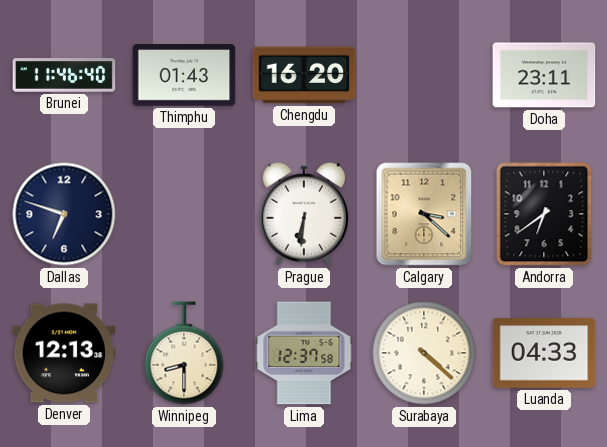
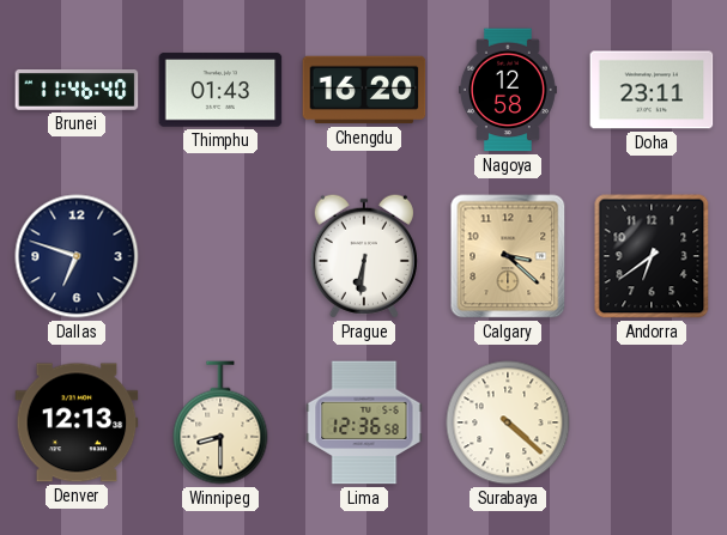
Nagoya: none -> 12:58 (509, 90)
Lima: 12:37 -> 12:36 (364, 422)
Luanda: 04:33 -> none (544, 353)
